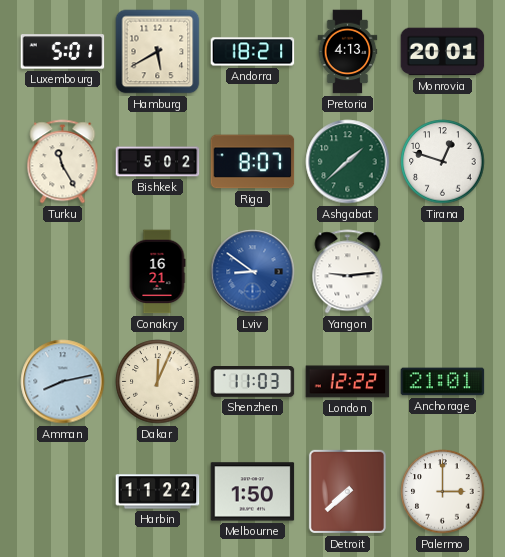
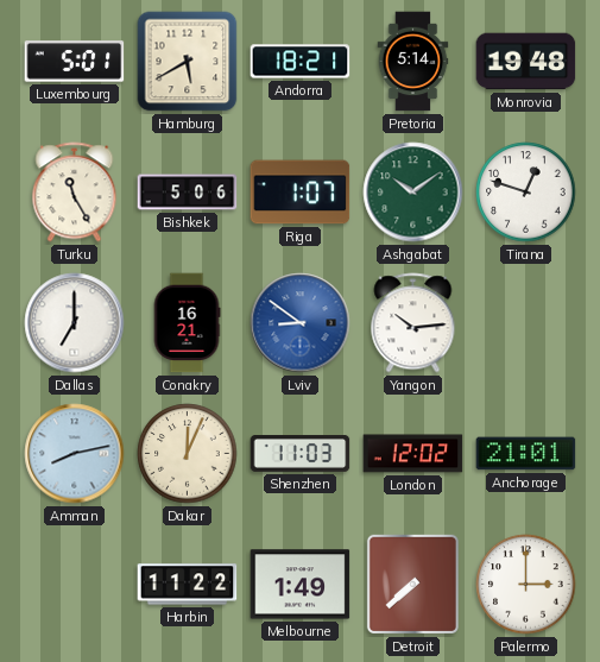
Pretoria: 4:13 -> 5:14 (413, 62)
Monrovia: 20:01 -> 19:48 (526, 62)
Bishkek: 5:02 -> 5:06 (188, 193)
Riga: 8:07 -> 1:07 (301, 193)
Ashgabat: 1:38 -> 10:09 (413, 193)
Dallas: none -> 7:00 (75, 323)
Yangon: 9:14 -> 10:14 (413, 323)
London: 12:22 -> 12:02 (413, 454)
Melbourne: 1:50 -> 1:49 (301, 585)
